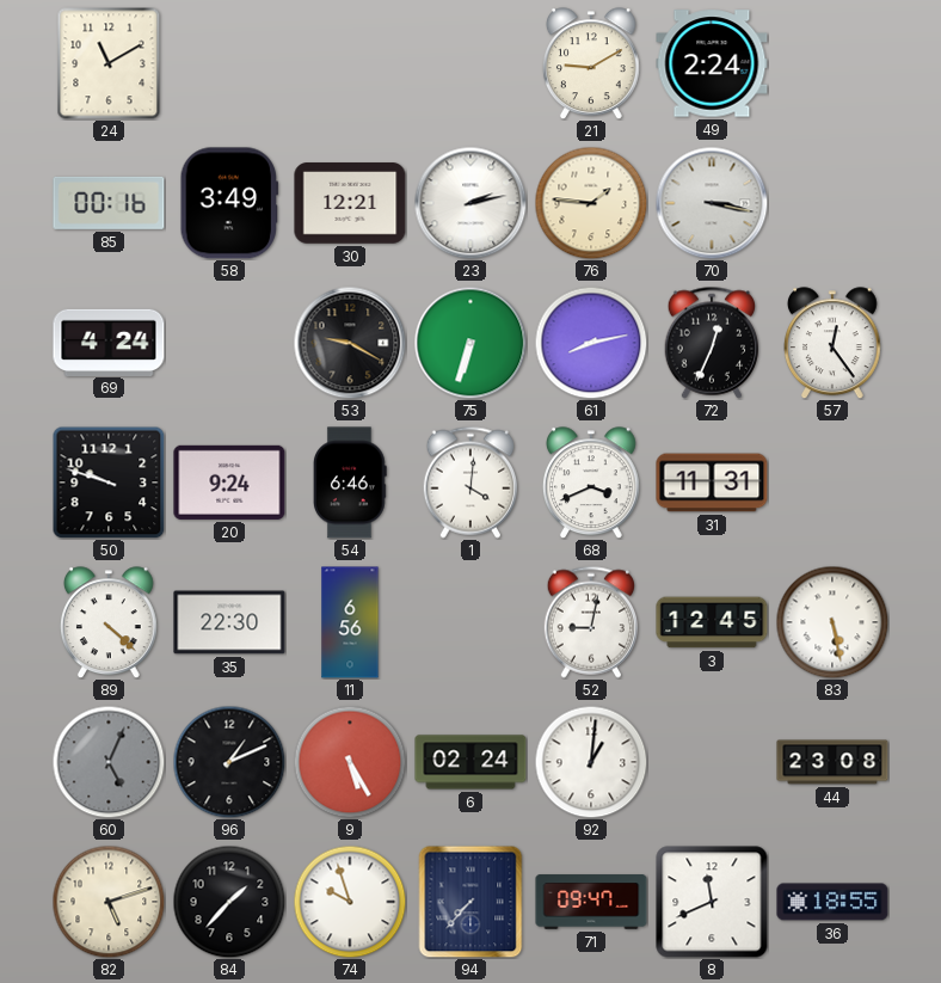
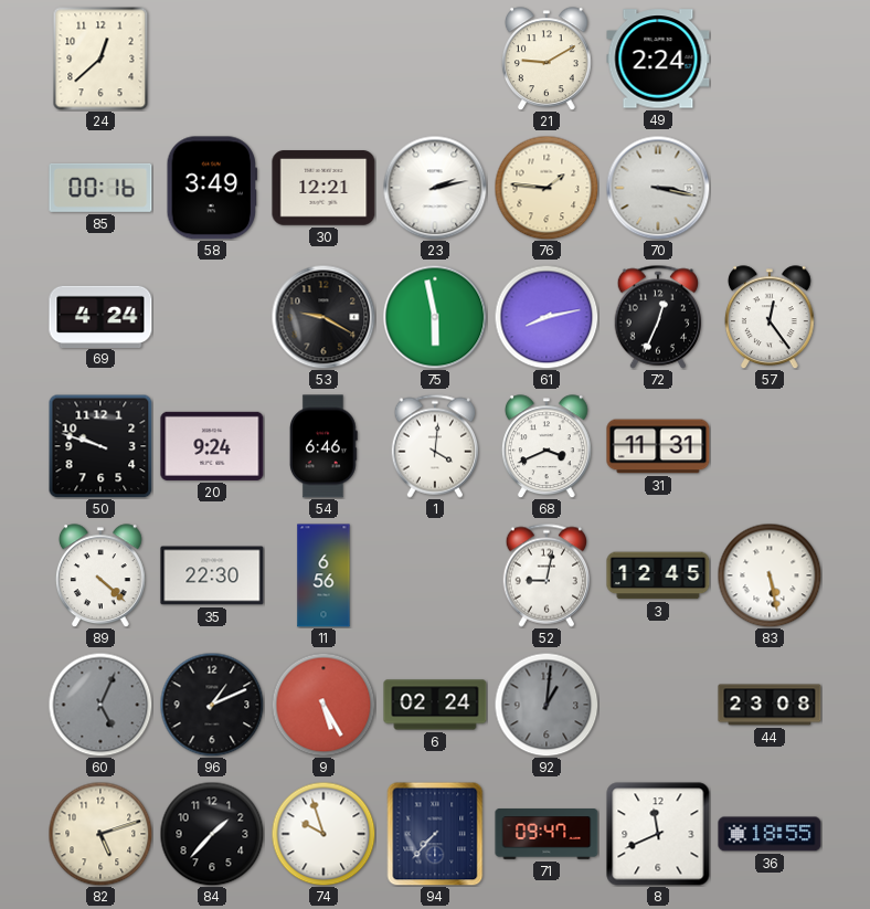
24: 11:10 -> 12:38 (100, 59)
75: 6:33 -> 5:58 (435, 317)
92 dial: white -> grey (547, 705)
